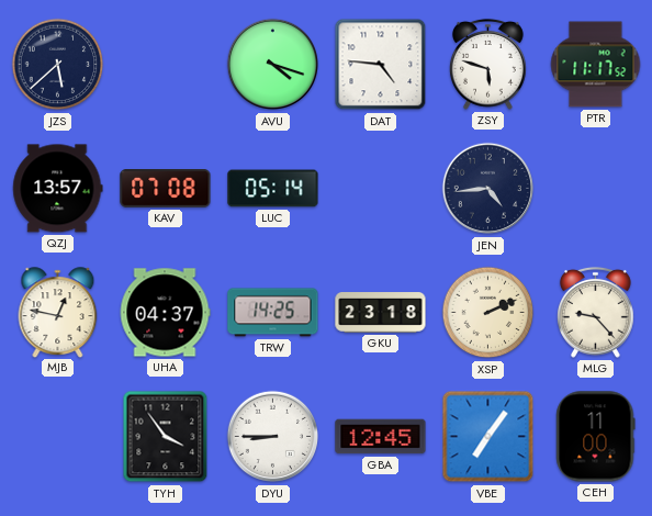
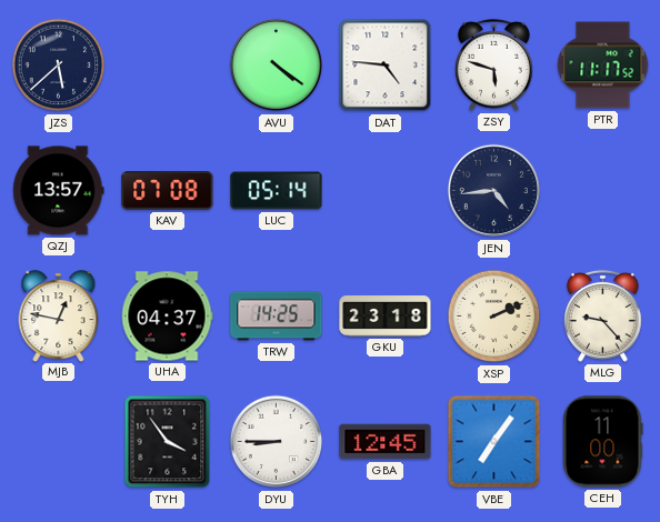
AVU: 4:18 -> 4:21 (277, 66)
